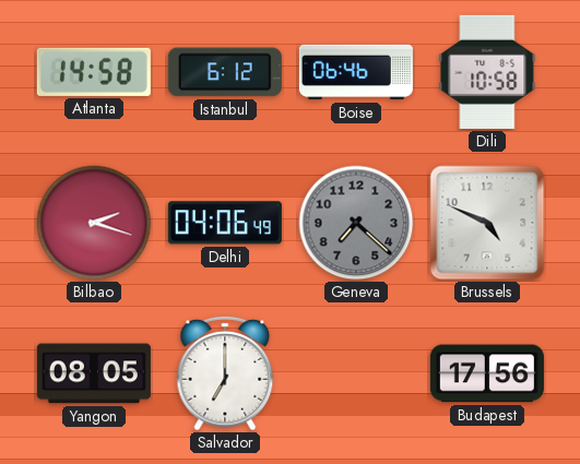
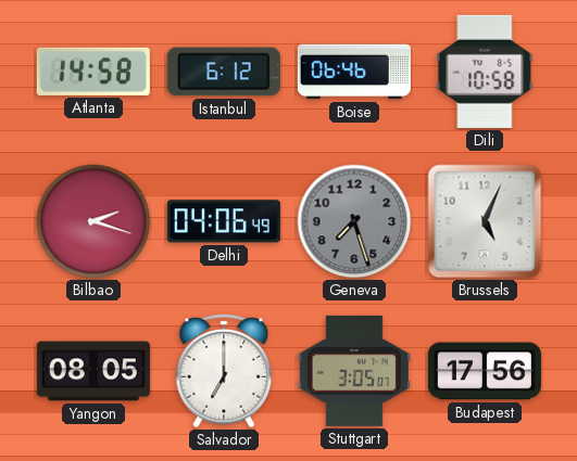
Geneva: 7:22 -> 7:27 (354, 221)
Brussels: 4:49 -> 5:04 (485, 221)
Stuttgart: none -> 3:05 (354, 371)
